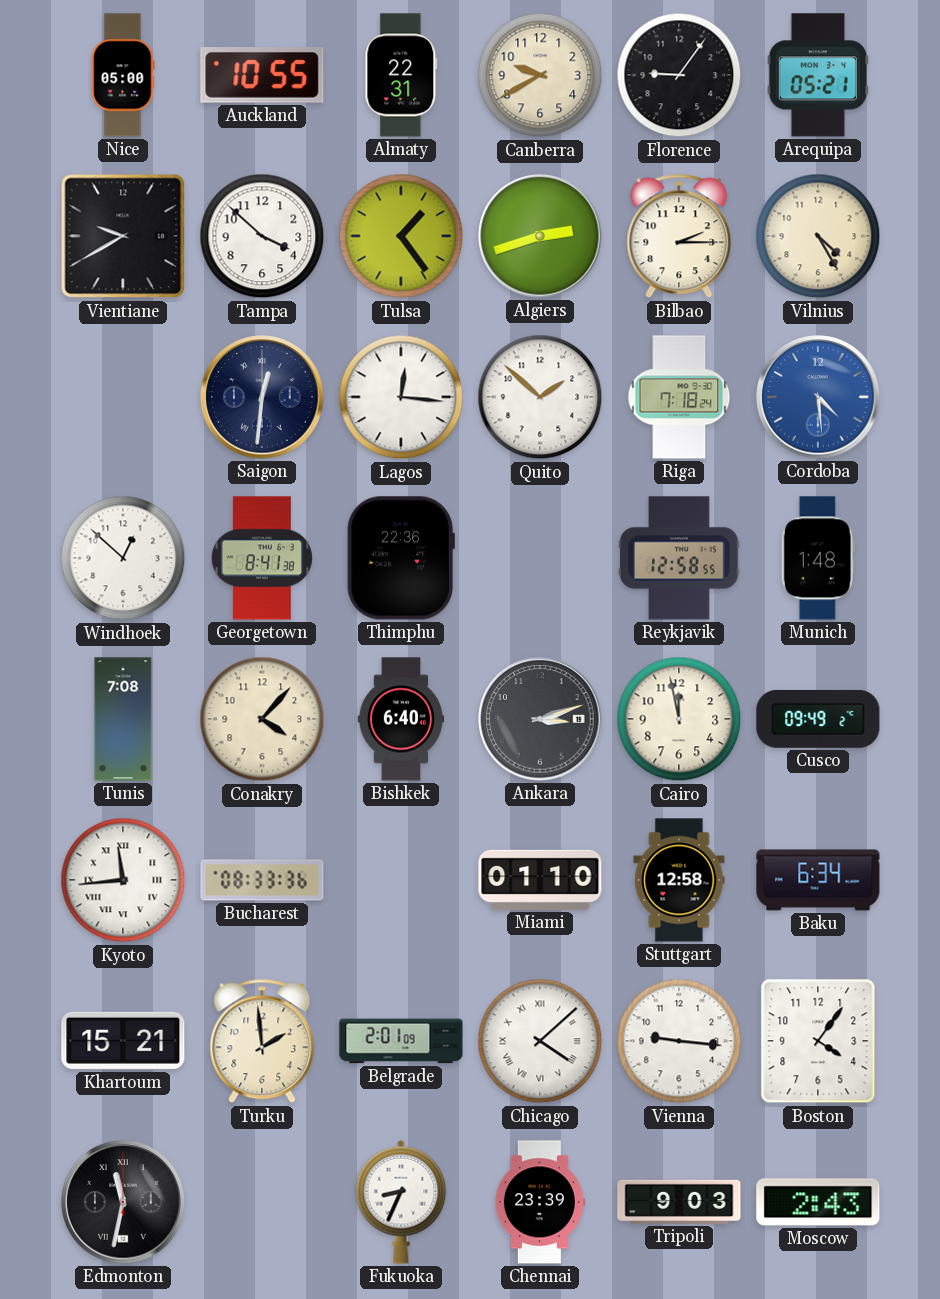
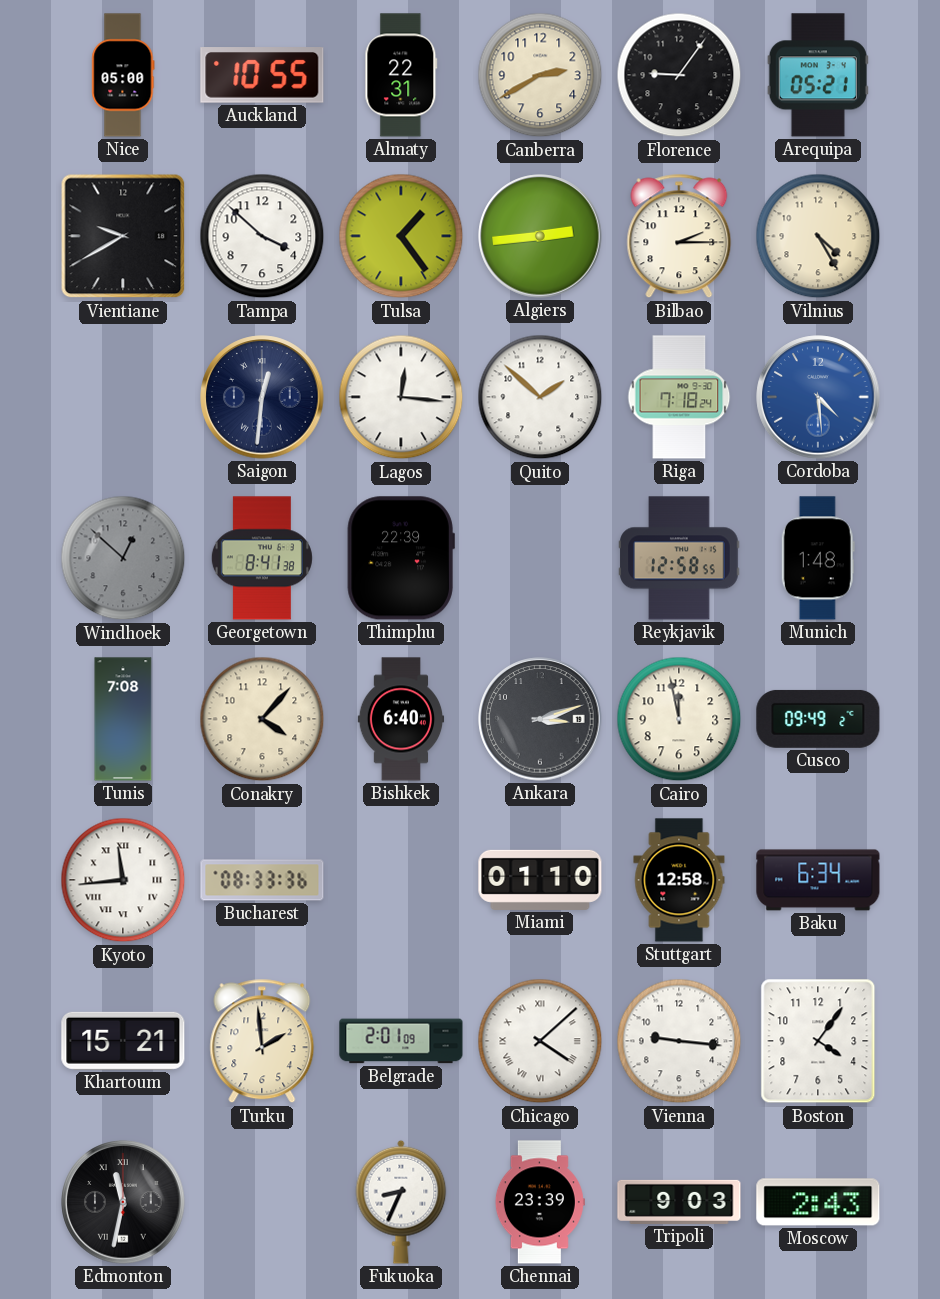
Canberra: 9:40 -> 2:40 (540, 75)
Algiers: 2:42 -> 2:44 (540, 236)
Windhoek dial: white -> grey (123, 558)
Thimphu: 22:36 -> 22:39 (401, 558)
